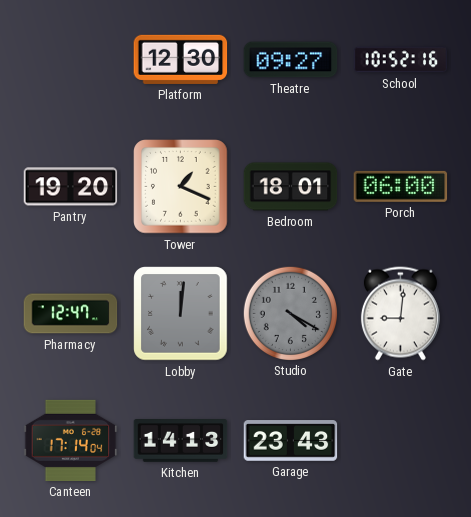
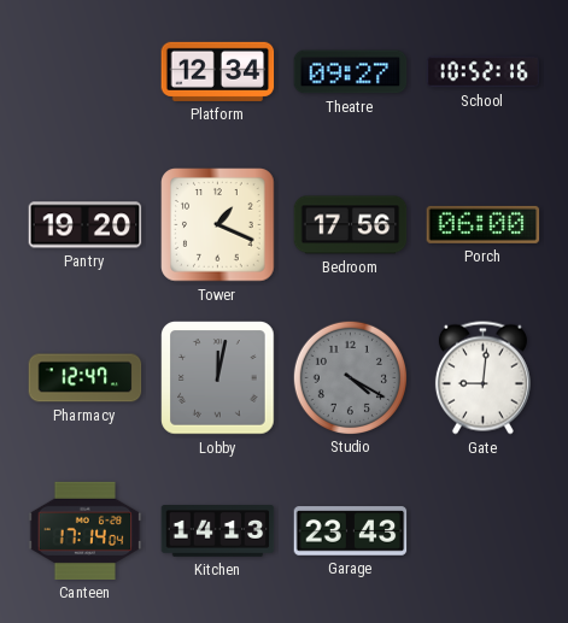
Platform: 12:30 -> 12:34 (218, 71)
Bedroom: 18:01 -> 17:56 (351, 225)
Lobby: 12:01 -> 12:02 (218, 378)
